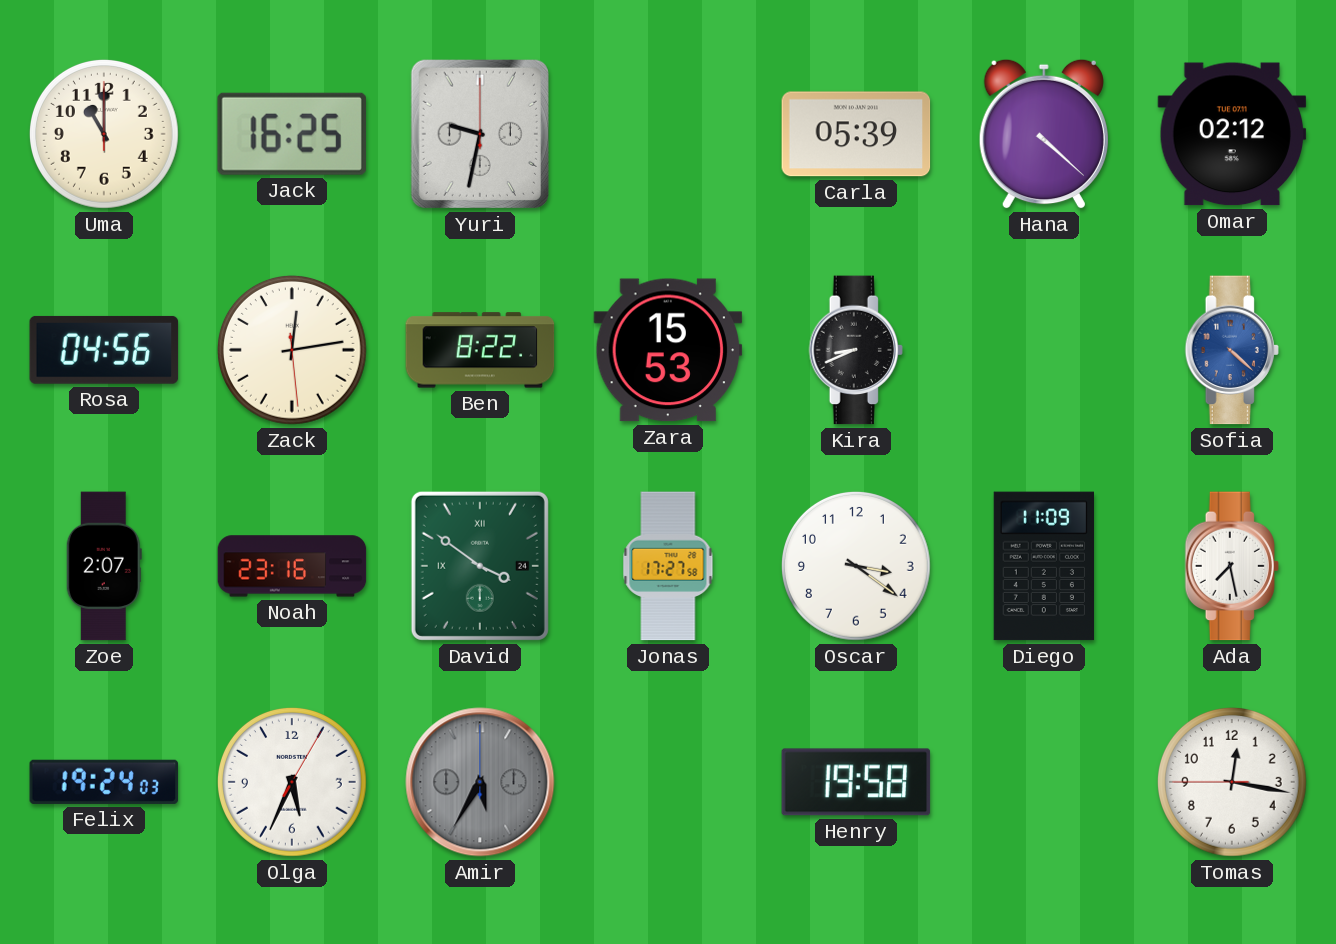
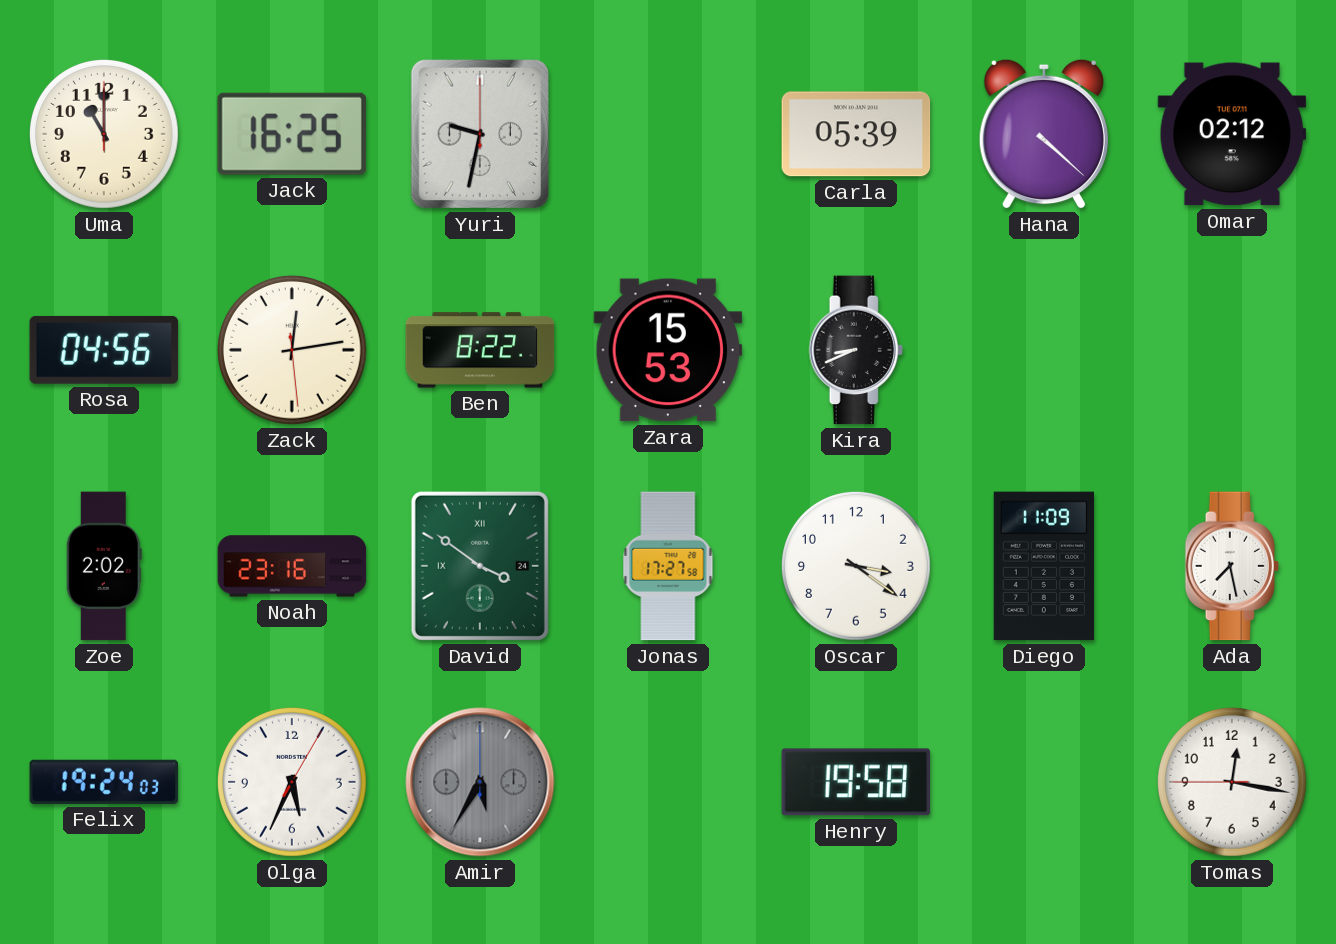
Sofia: 4:22 -> none (1232, 350)
Zoe: 2:07 -> 2:02 (104, 566)
